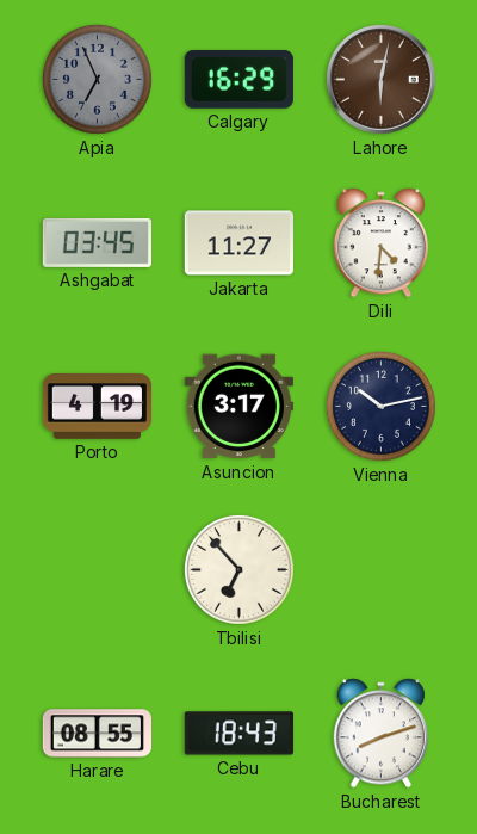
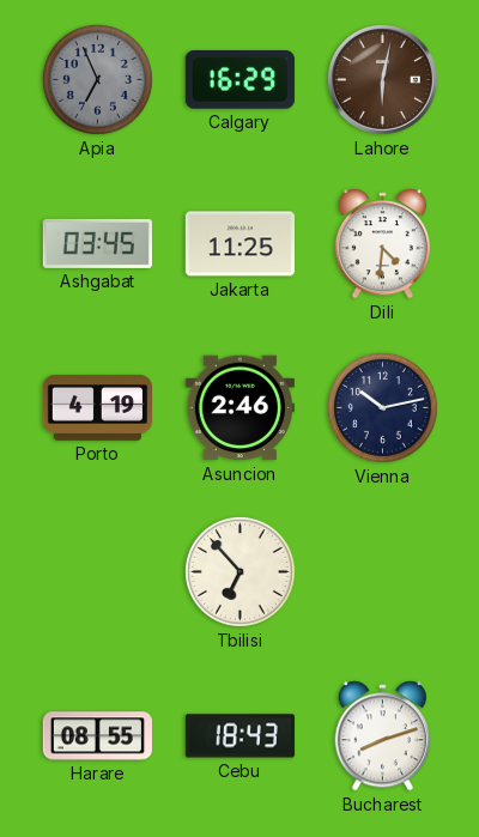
Jakarta: 11:27 -> 11:25 (239, 244)
Asuncion: 3:17 -> 2:46 (239, 408)
